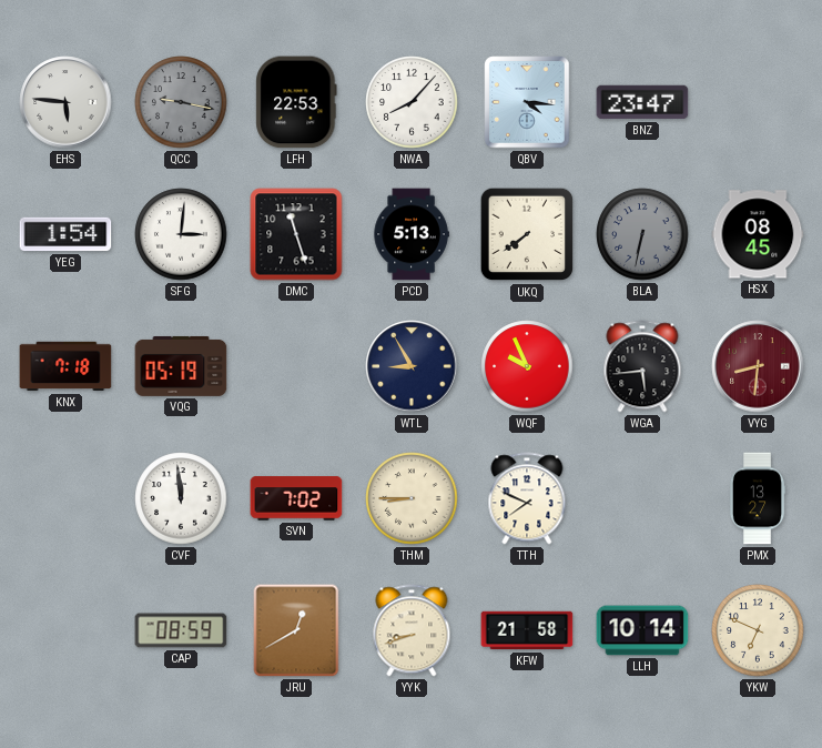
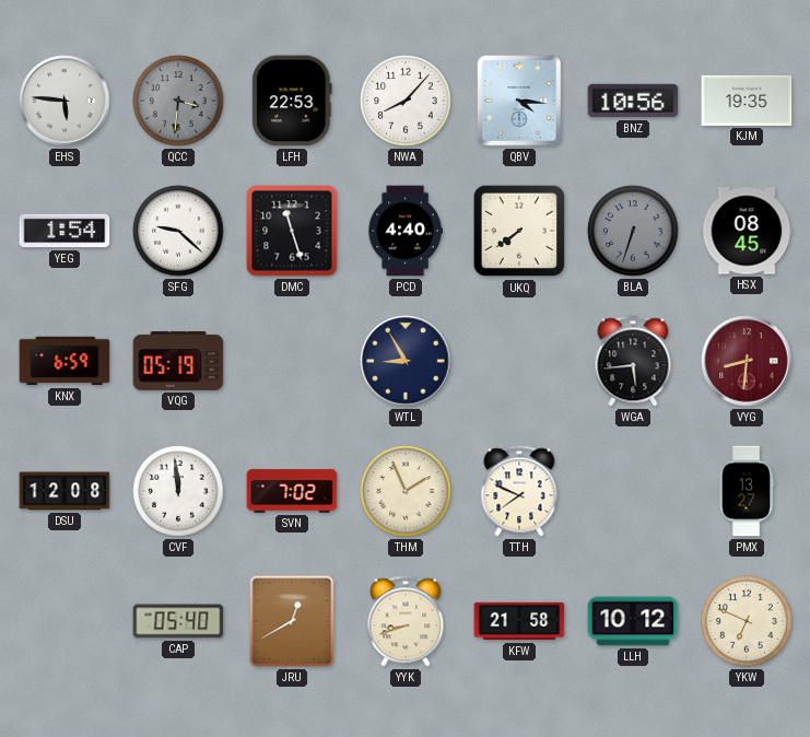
QCC: 9:17 -> 3:31 (178, 101)
BNZ: 23:47 -> 10:56 (633, 101)
KJM: none -> 19:35 (747, 101)
SFG: 3:01 -> 9:22 (178, 231)
PCD: 5:13 -> 4:40 (406, 231)
BLA: 6:32 -> 6:33 (633, 231)
KNX: 7:18 -> 6:59 (64, 361)
WQF: 9:56 -> none (527, 366)
DSU: none -> 12:08 (64, 491)
THM: 8:45 -> 1:56 (406, 491)
CAP: 08:59 -> 05:40 (178, 621)
LLH: 10:14 -> 10:12 (633, 621)
